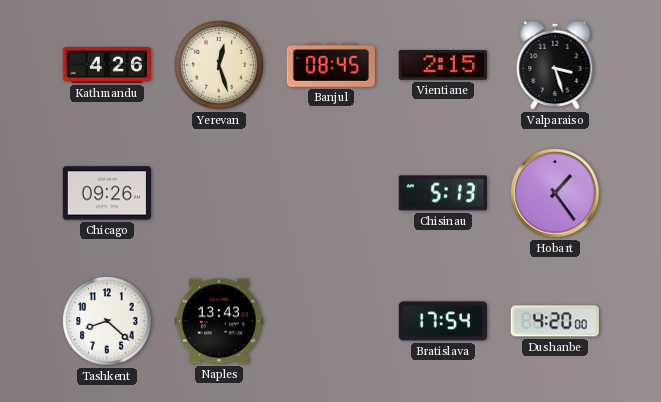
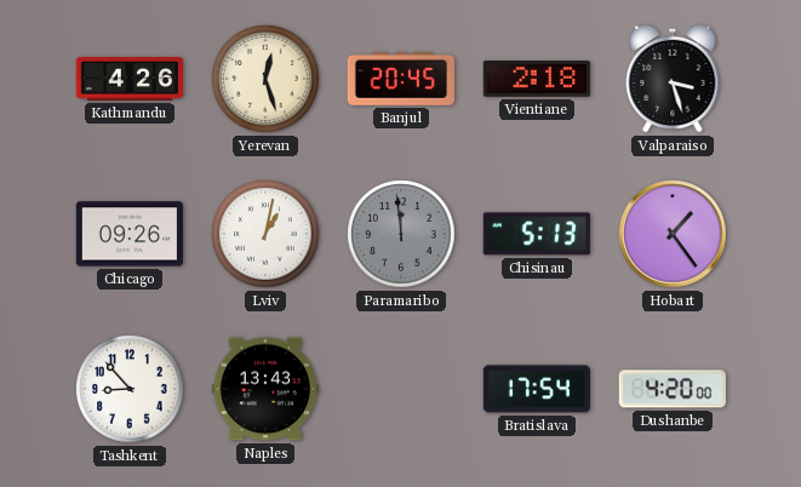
Banjul: 08:45 -> 20:45 (401, 79)
Vientiane: 2:15 -> 2:18 (537, 80)
Lviv: none -> 1:02 (265, 234)
Paramaribo: none -> 11:59 (401, 234)
Tashkent: 8:22 -> 8:53 (130, 389)
